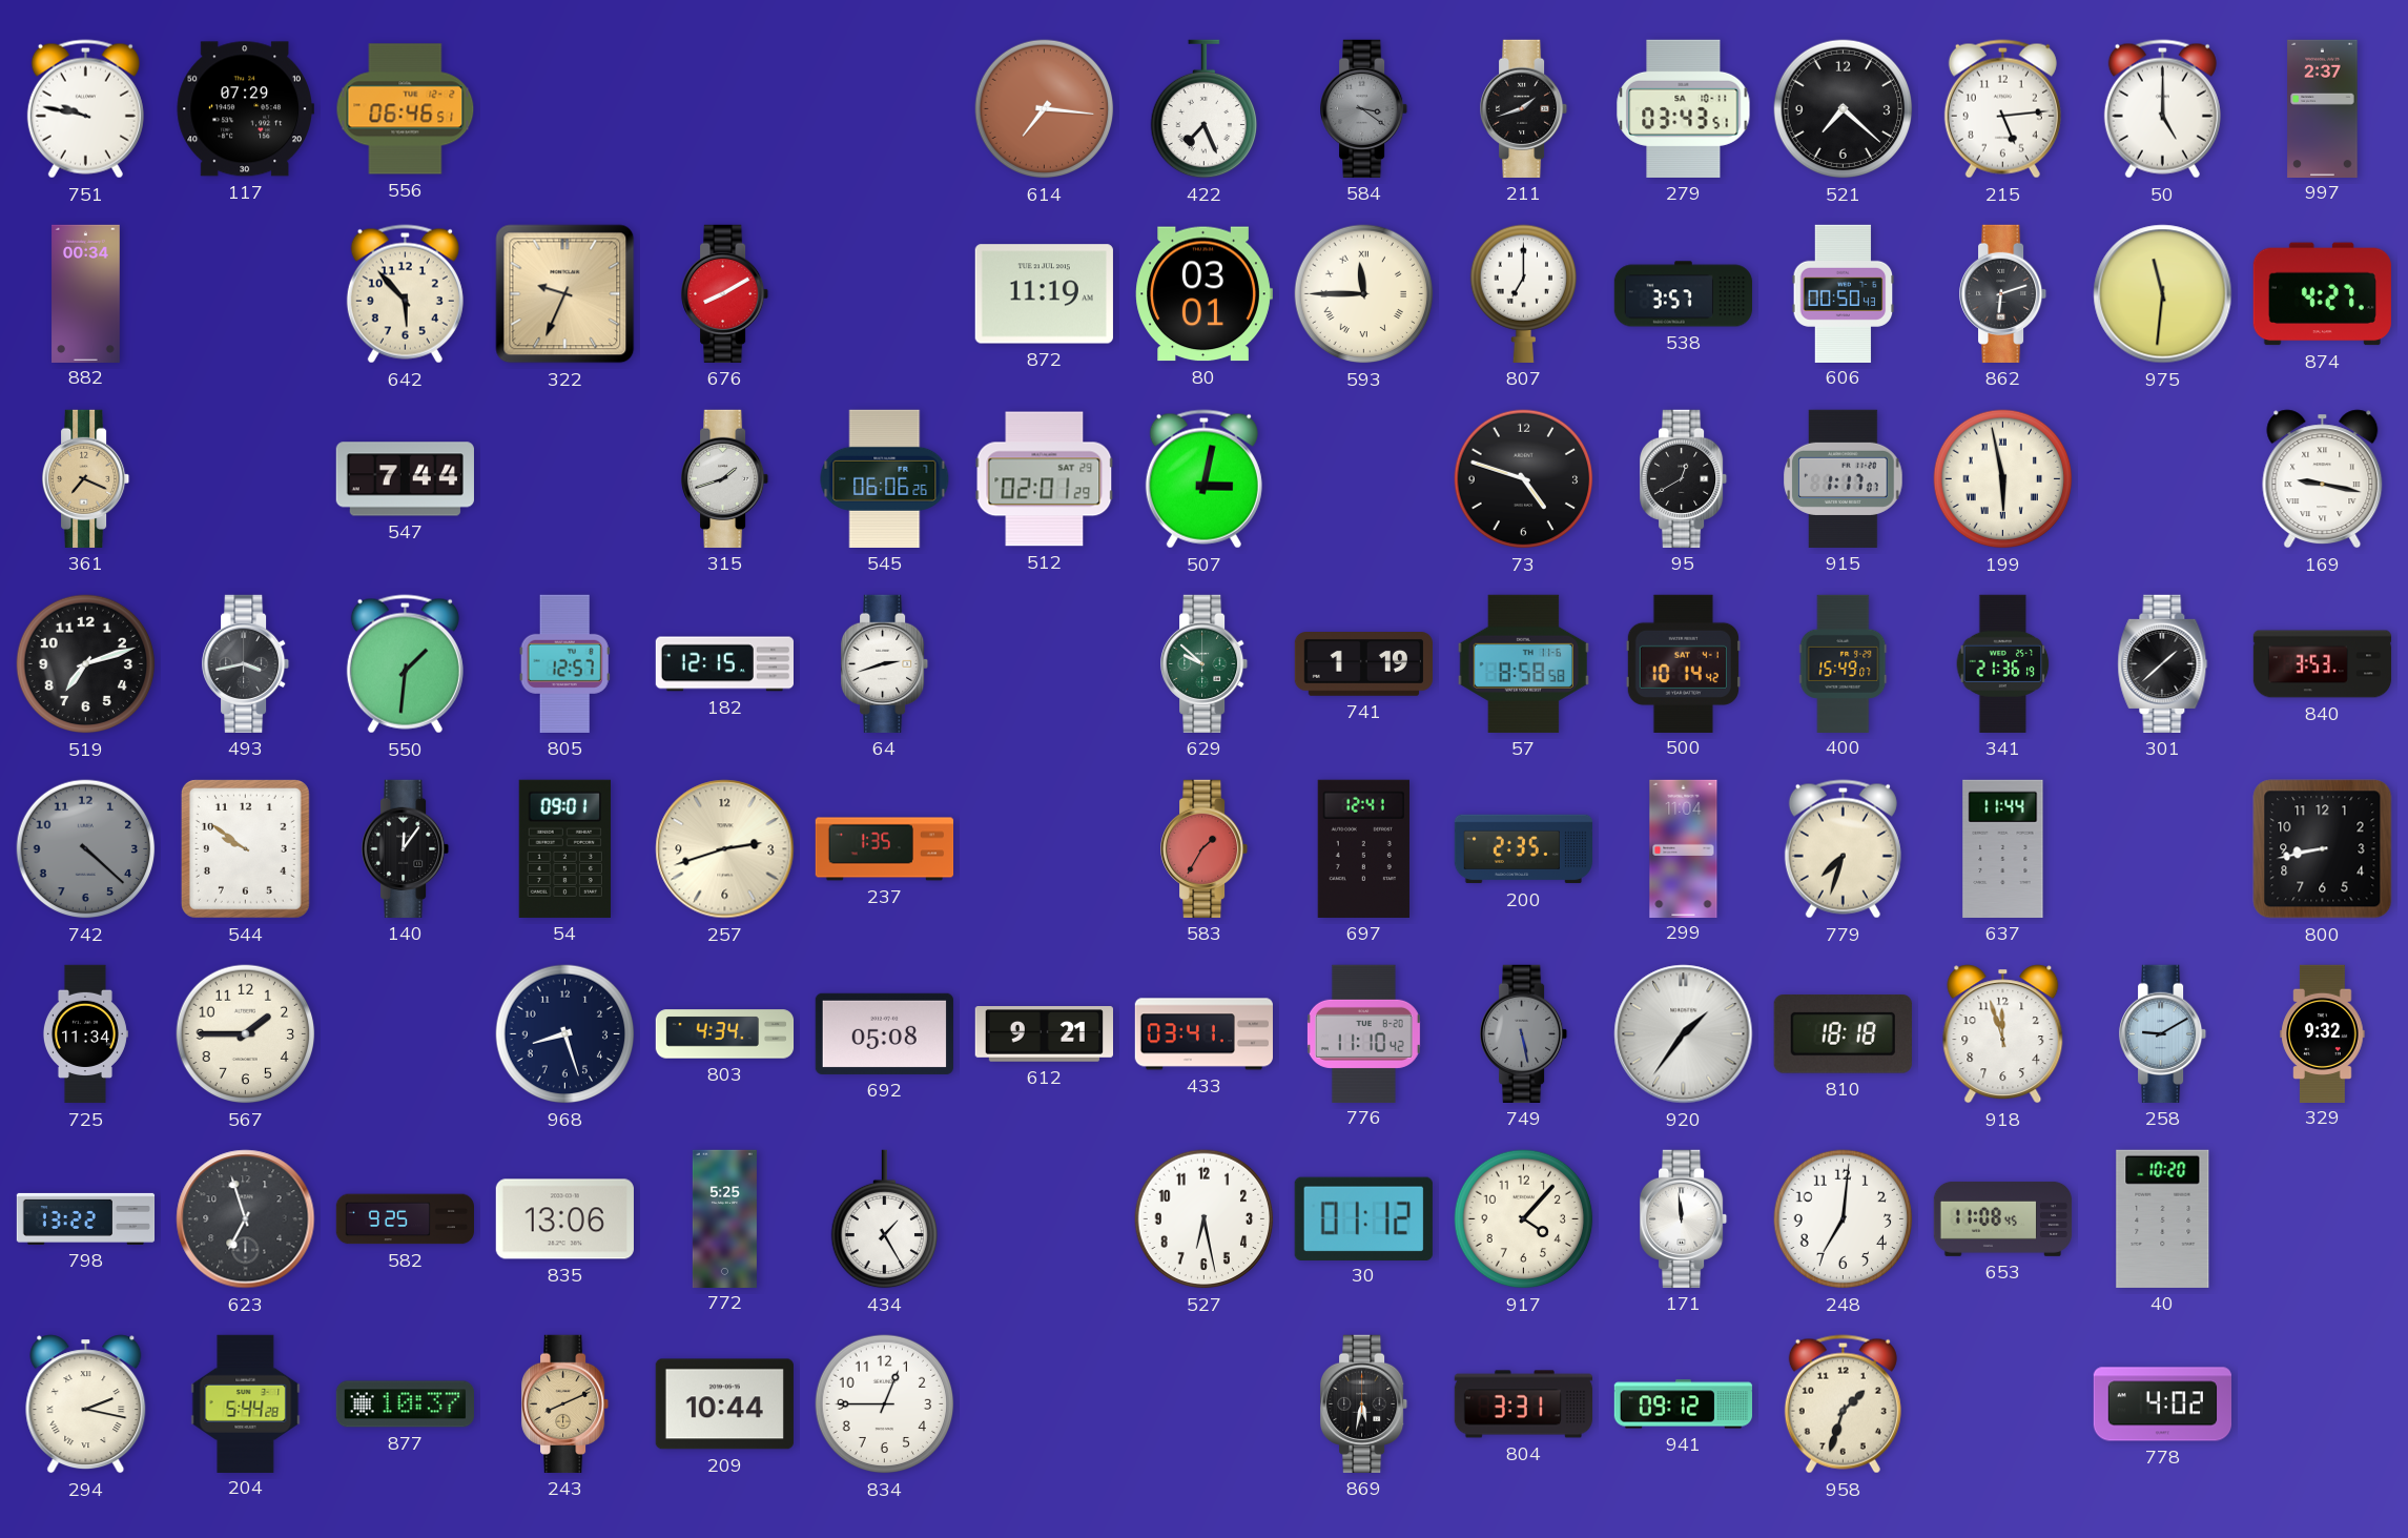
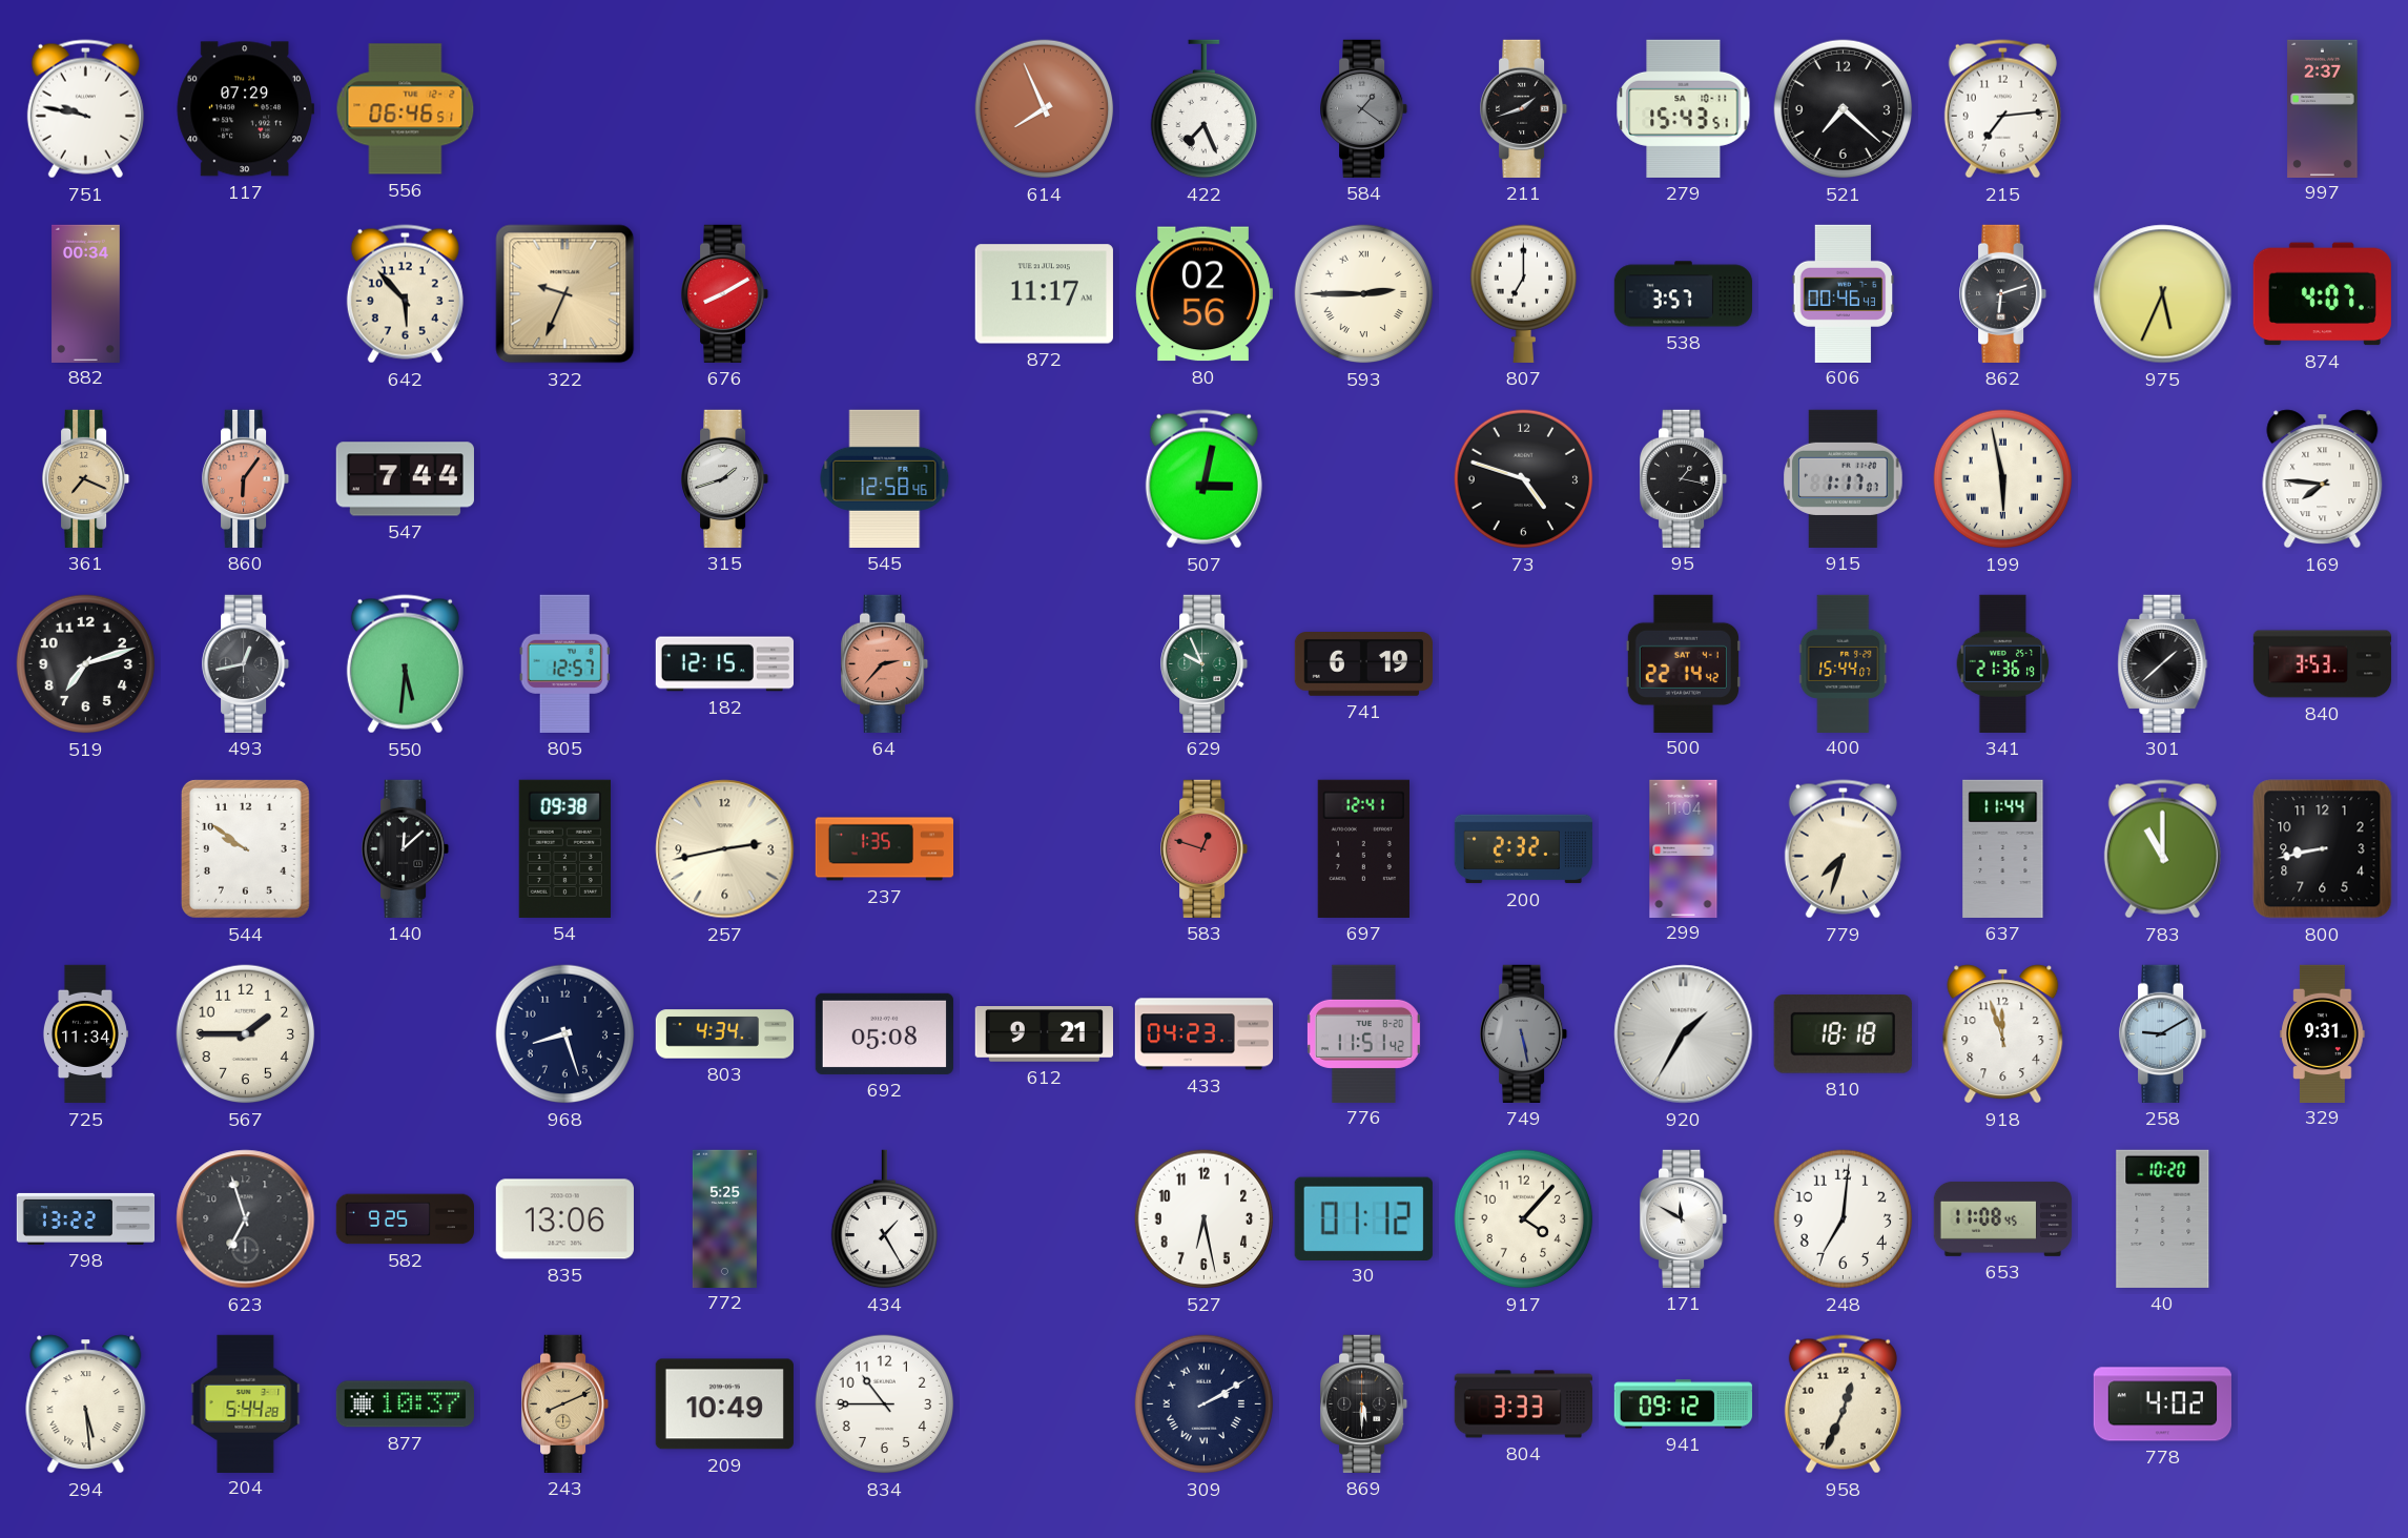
614: 7:16 -> 7:56 (1045, 109)
584: 3:21 -> 1:21 (1365, 108)
279: 03:43 -> 15:43 (1684, 108)
215: 5:14 -> 7:14 (2002, 109)
50: 5:00 -> none (2162, 109)
872: 11:19 -> 11:17 (1044, 294)
80: 03:01 -> 02:56 (1203, 294)
593: 11:45 -> 2:45 (1364, 294)
606: 00:50 -> 00:46 (1844, 293)
975: 11:31 -> 5:34 (2163, 294)
874: 4:27 -> 4:07 (2322, 294)
860: none -> 6:06 (247, 478)
545: 06:06 -> 12:58 (885, 478)
512: 02:01 -> none (1045, 479)
95: 12:40 -> 1:17 (1685, 478)
169: 9:17 -> 7:46 (2323, 479)
493: 3:43 -> 12:43 (247, 663)
550: 1:31 -> 5:31 (405, 664)
64: 2:42 -> 2:37 (886, 663)
64 dial: white -> salmon (886, 663)
629: 9:52 -> 9:56 (1206, 663)
741: 1:19 -> 6:19 (1363, 664)
57: 8:58 -> none (1523, 663)
500: 10:14 -> 22:14 (1683, 663)
400: 15:49 -> 15:44 (1844, 663)
742: 4:22 -> none (86, 849)
140: 12:06 -> 12:08 (407, 848)
54: 09:01 -> 09:38 (564, 848)
257: 2:42 -> 2:43 (725, 849)
583: 1:35 -> 12:48 (1206, 848)
200: 2:35 -> 2:32 (1523, 849)
783: none -> 11:00 (2162, 849)
433: 03:41 -> 04:23 (1203, 1034)
776: 11:10 -> 11:51 (1363, 1033)
920: 1:36 -> 1:35 (1684, 1034)
329: 9:32 -> 9:31 (2323, 1033)
171: 11:59 -> 11:50 (1685, 1218)
294: 2:17 -> 5:29 (86, 1404)
209: 10:44 -> 10:49 (724, 1404)
834: 12:45 -> 10:45 (885, 1404)
309: none -> 2:10 (1205, 1404)
869: 5:32 -> 5:30 (1365, 1403)
804: 3:31 -> 3:33 (1523, 1404)
958: 1:33 -> 12:34 (1843, 1404)
